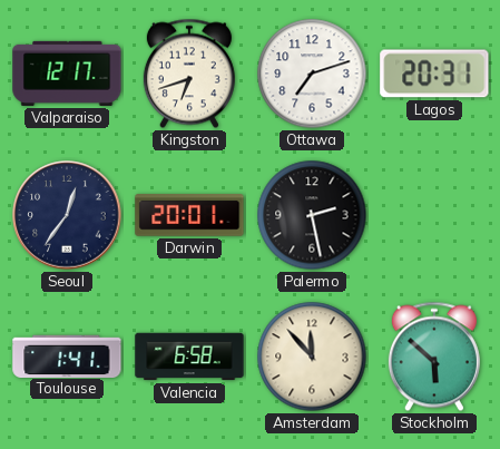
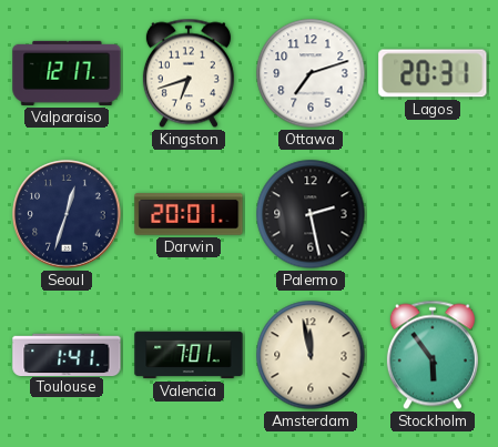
Seoul: 12:36 -> 12:33 (67, 214)
Valencia: 6:58 -> 7:01 (189, 355)
Amsterdam: 11:53 -> 11:58 (311, 355)
Stockholm: 5:52 -> 5:54 (433, 355)
